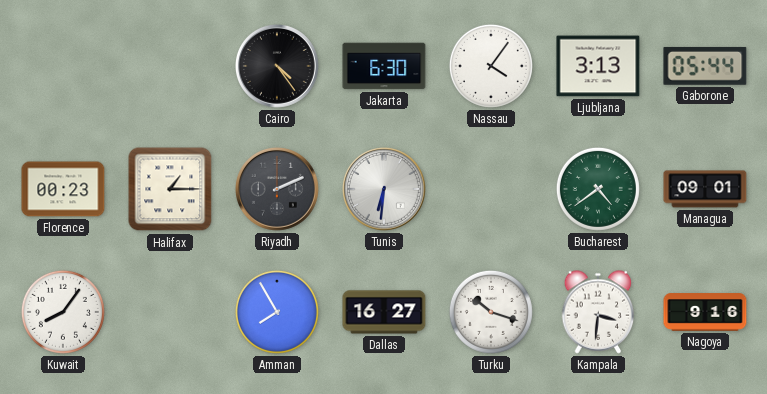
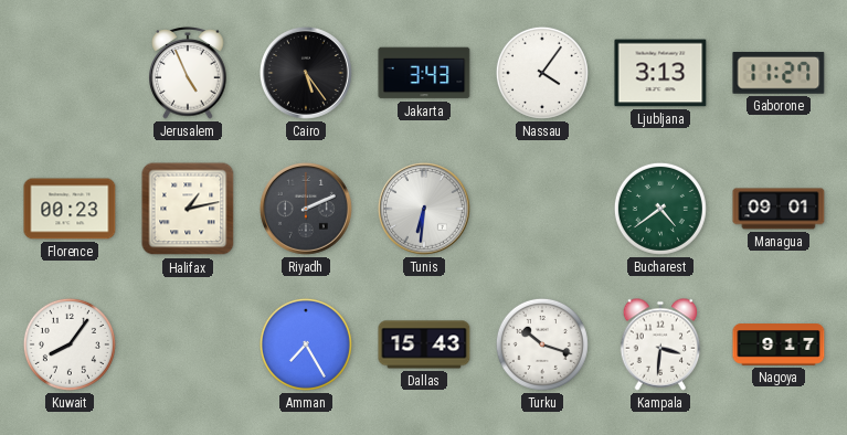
Jerusalem: none -> 4:56 (188, 73)
Cairo: 4:24 -> 5:24 (306, 73)
Jakarta: 6:30 -> 3:43 (424, 73)
Gaborone: 05:44 -> 11:27 (779, 73)
Halifax: 1:15 -> 1:13 (188, 209)
Amman: 7:55 -> 7:25 (306, 344)
Dallas: 16:27 -> 15:43 (424, 344)
Nagoya: 9:16 -> 9:17 (779, 344)
